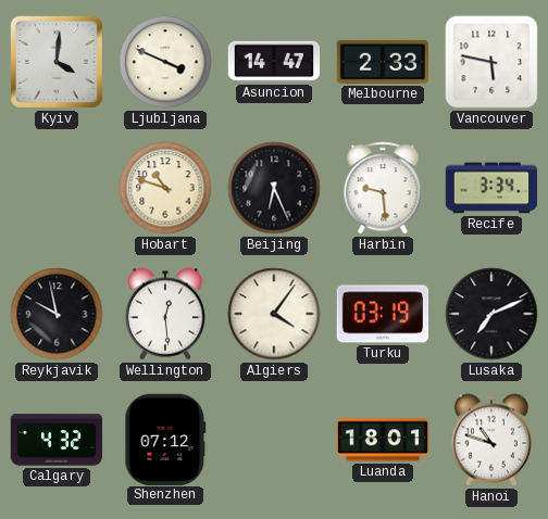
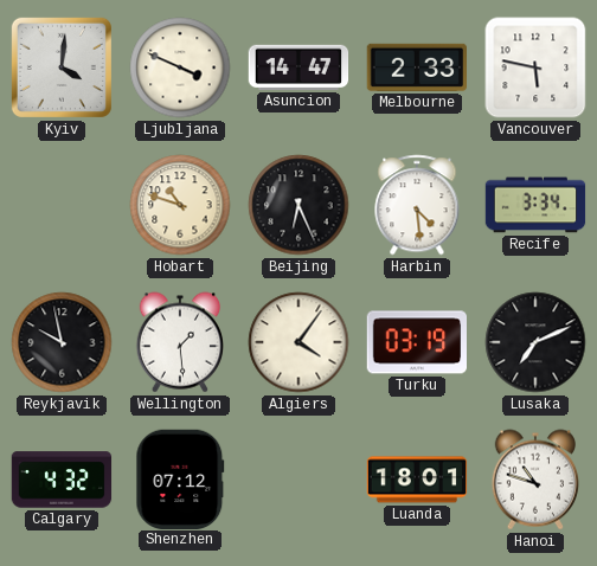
Harbin: 9:29 -> 4:29 (417, 205)
Wellington: 12:29 -> 1:29 (179, 342)
